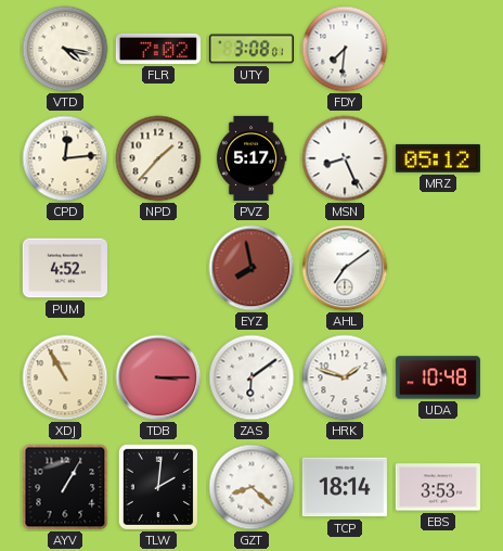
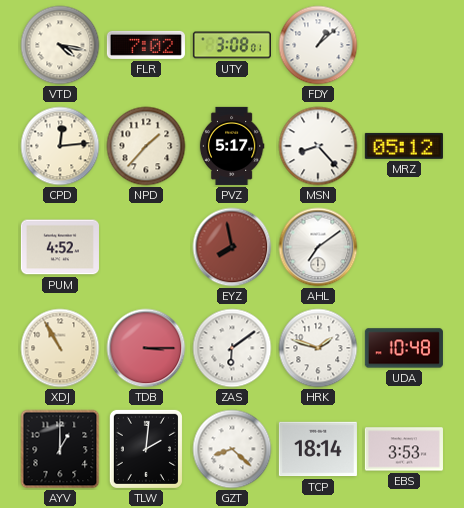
FDY: 7:31 -> 1:08 (318, 45)
MSN: 8:26 -> 8:23 (318, 146)
AYV: 1:05 -> 1:00 (60, 449)
